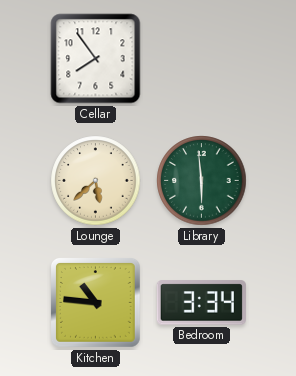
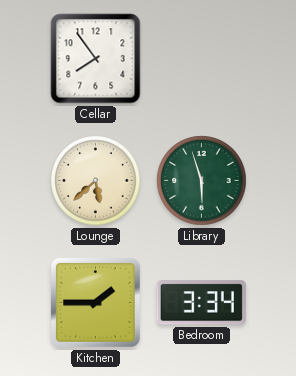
Library: 5:59 -> 5:57 (202, 181)
Kitchen: 10:46 -> 1:45 (96, 303)
